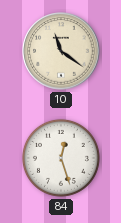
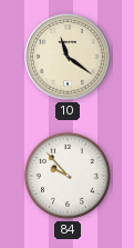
84: 12:27 -> 9:53 (68, 176)
